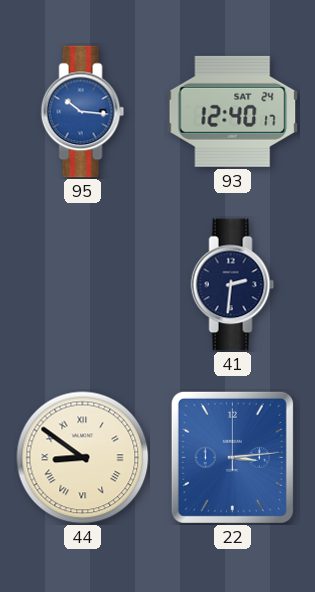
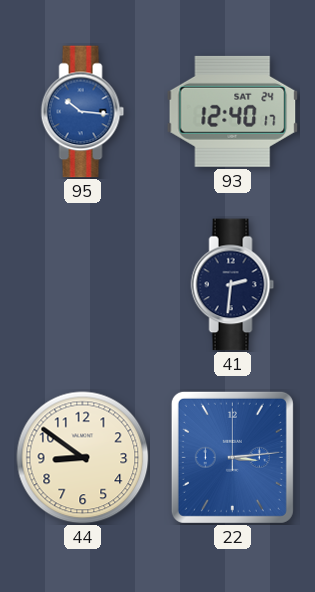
44 numerals: Roman -> Arabic (83, 458)
